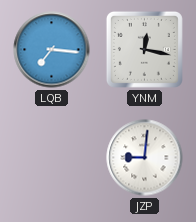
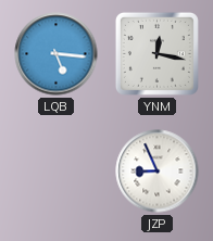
LQB: 7:16 -> 5:16 (57, 54)
JZP: 9:01 -> 8:56 (158, 172)
